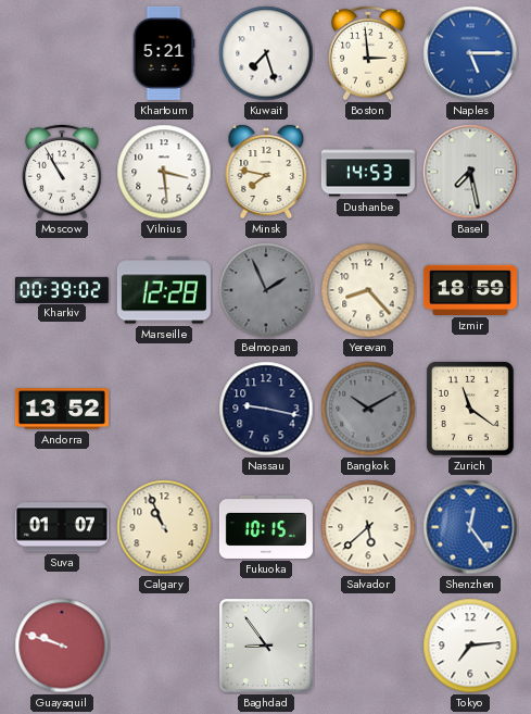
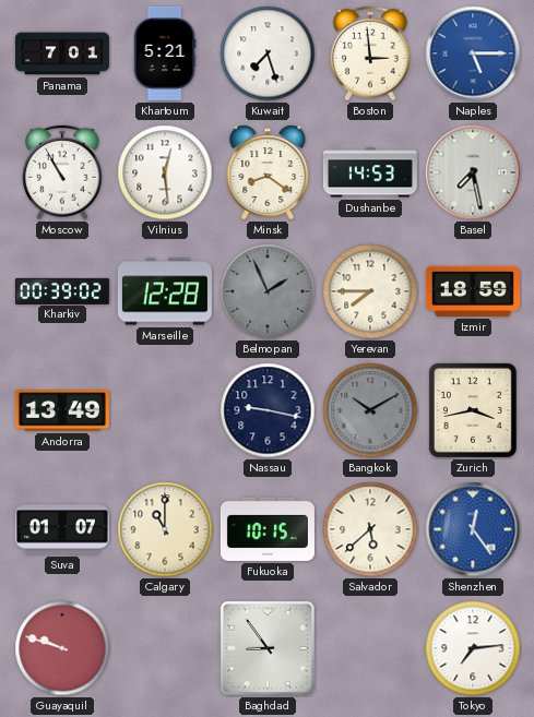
Panama: none -> 7:01 (62, 53)
Vilnius: 3:29 -> 12:29 (165, 172)
Minsk: 7:47 -> 8:21 (268, 172)
Yerevan: 8:23 -> 7:45 (370, 291)
Andorra: 13:52 -> 13:49 (62, 410)
Zurich: 11:21 -> 3:43 (473, 410)
Calgary: 10:56 -> 11:00 (165, 529)
